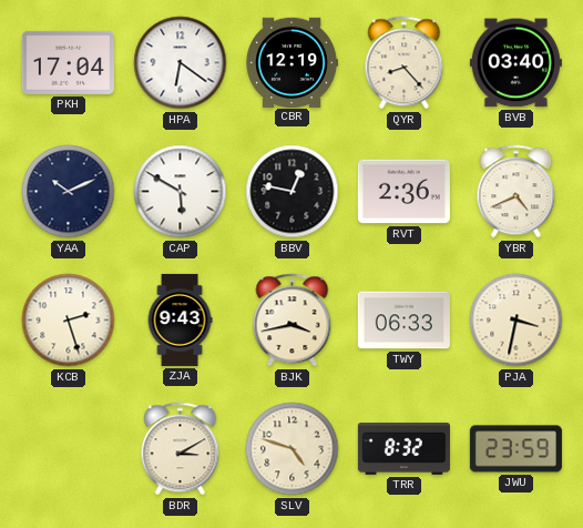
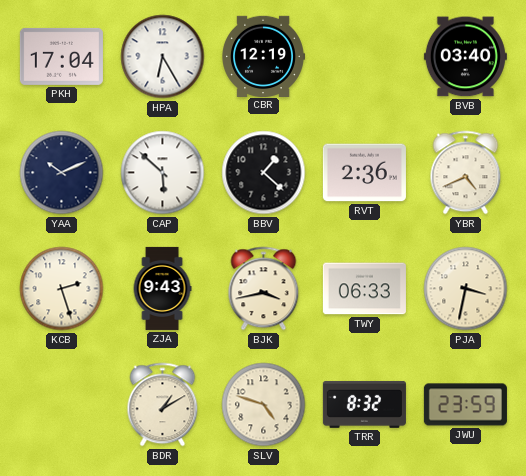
HPA: 6:21 -> 6:25 (163, 57)
QYR: 8:23 -> none (405, 63)
CAP: 5:50 -> 5:52 (163, 173)
BBV: 12:47 -> 1:22 (264, 173)
BDR: 3:10 -> 1:10 (163, 405)
